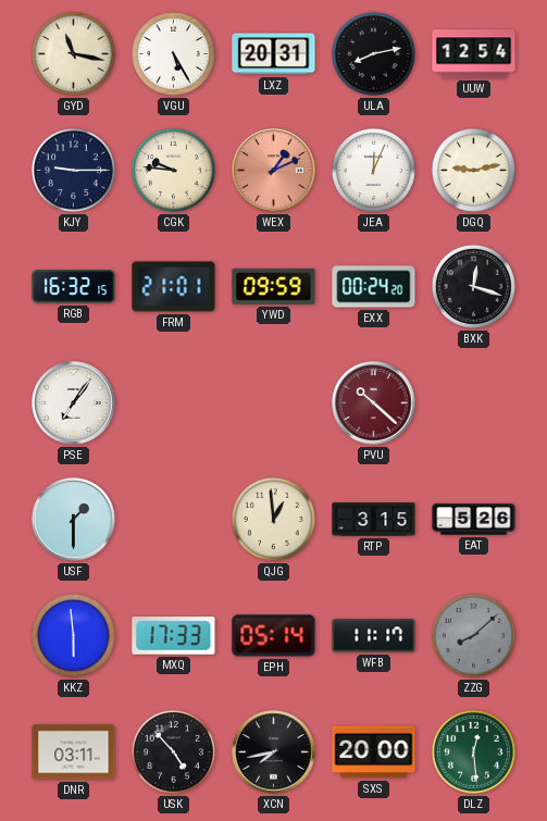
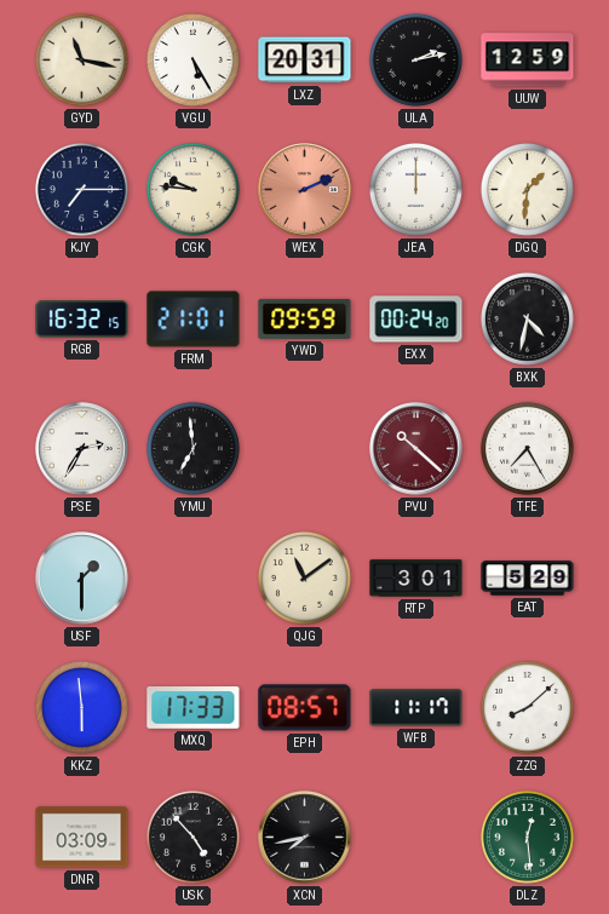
ULA: 8:13 -> 2:13 (415, 59)
UUW: 12:54 -> 12:59 (528, 61)
KJY: 9:15 -> 7:15 (81, 189)
WEX: 1:11 -> 2:11 (305, 190)
JEA: 12:04 -> 12:00 (415, 189)
DGQ: 9:13 -> 1:31 (527, 189)
BXK: 12:18 -> 4:32 (527, 318)
PSE: 7:06 -> 2:35 (82, 449)
YMU: none -> 6:59 (193, 448)
TFE: none -> 7:25 (527, 448)
QJG: 12:59 -> 11:09 (304, 577)
RTP: 3:15 -> 3:01 (416, 579)
EAT: 5:26 -> 5:29 (528, 579)
EPH: 05:14 -> 08:57 (305, 708)
ZZG dial: grey -> white (527, 707)
DNR: 03:11 -> 03:09 (82, 838)
SXS: 20:00 -> none (374, 752)
